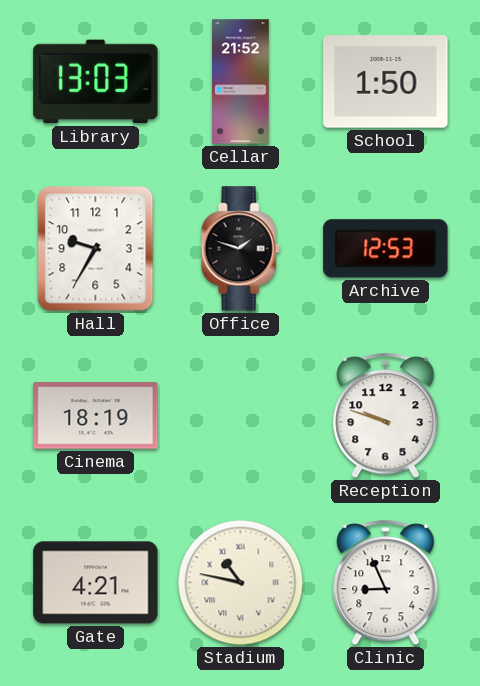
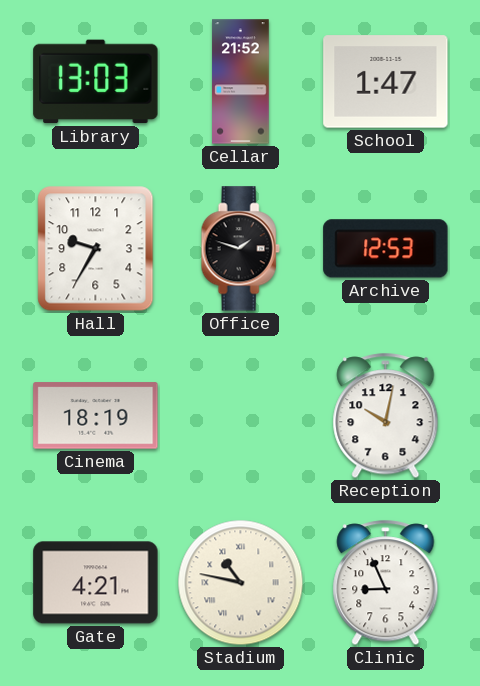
School: 1:50 -> 1:47 (386, 82)
Reception: 9:48 -> 10:02 (386, 416)
